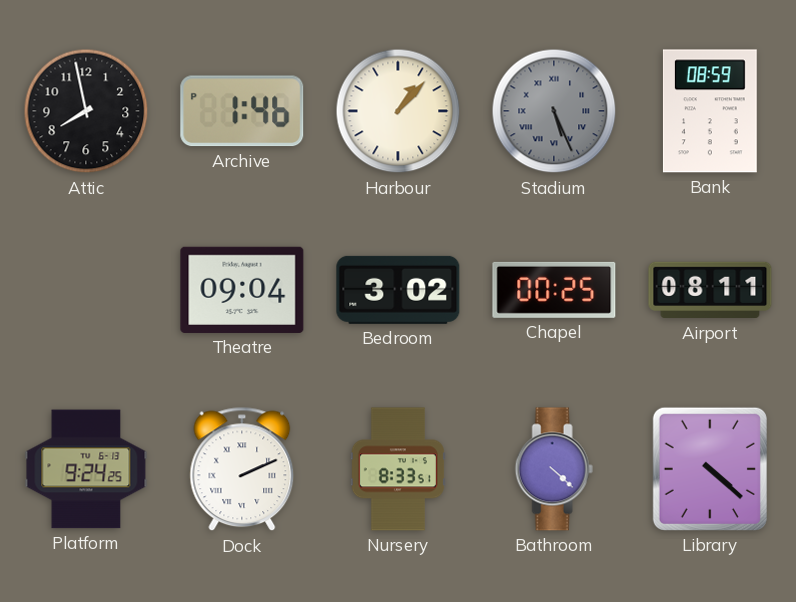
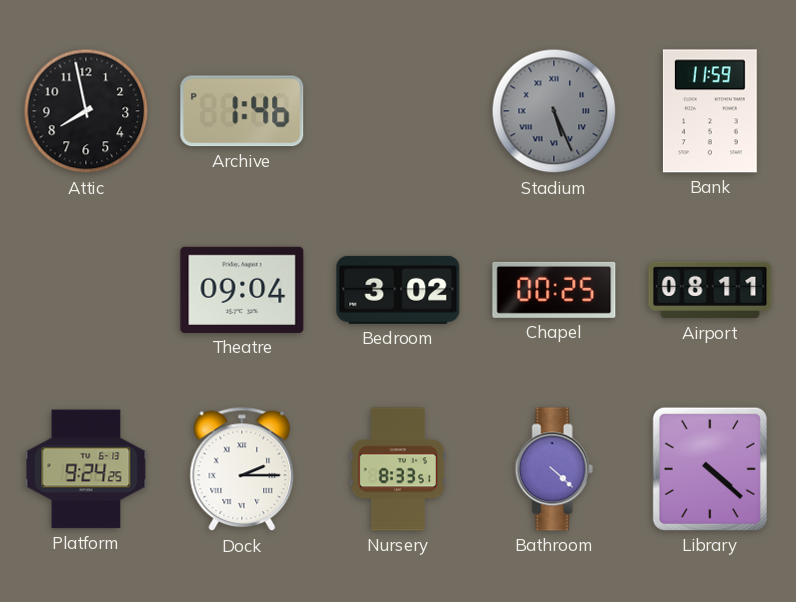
Harbour: 1:07 -> none (398, 111)
Bank: 08:59 -> 11:59 (710, 111)
Dock: 2:11 -> 2:15 (242, 469)
